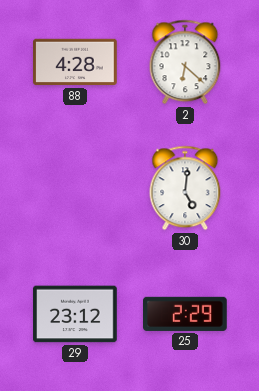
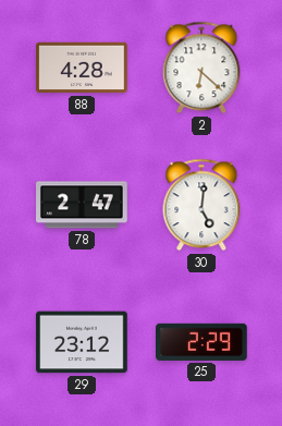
78: none -> 2:47 (83, 205)
